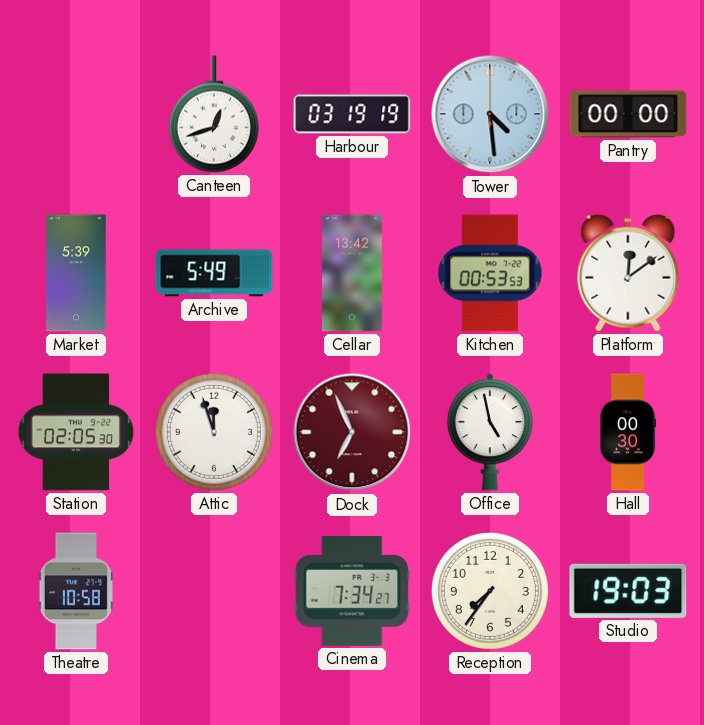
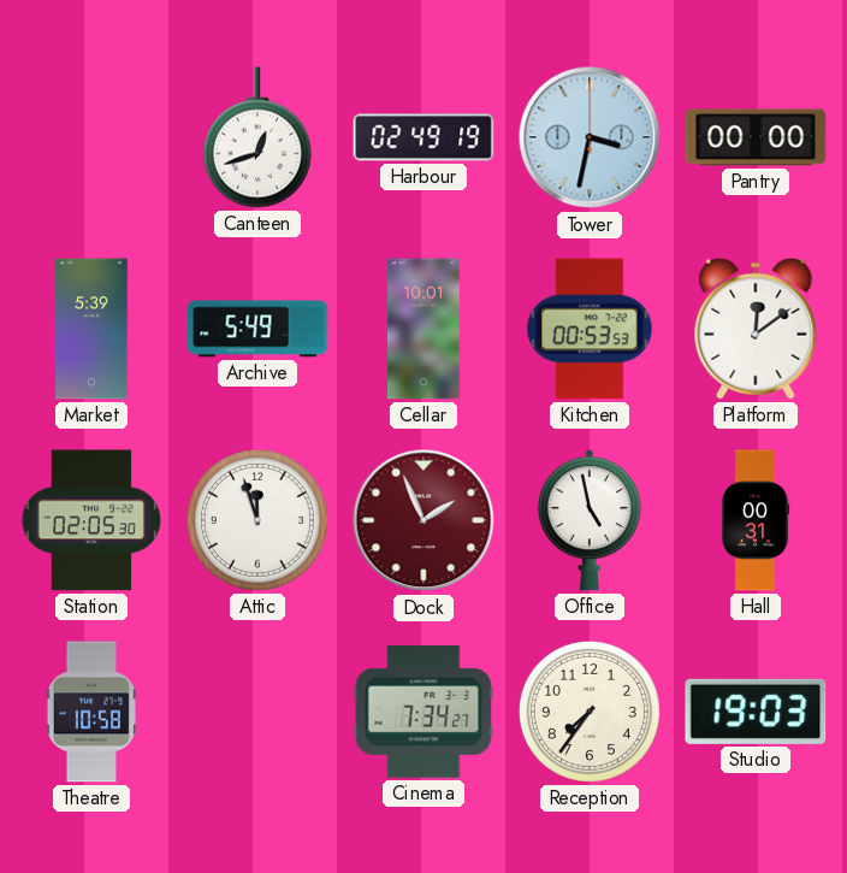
Harbour: 03:19 -> 02:49 (423, 137)
Tower: 4:29 -> 3:32 (590, 137)
Cellar: 13:42 -> 10:01 (423, 329)
Dock: 6:56 -> 1:56 (423, 520)
Hall: 00:30 -> 00:31 (756, 520)
